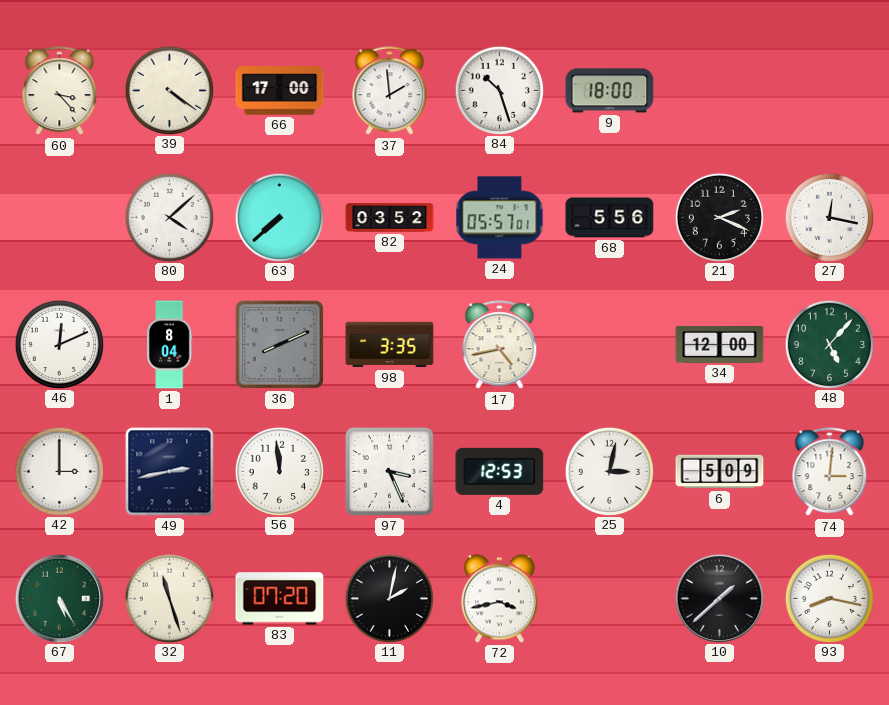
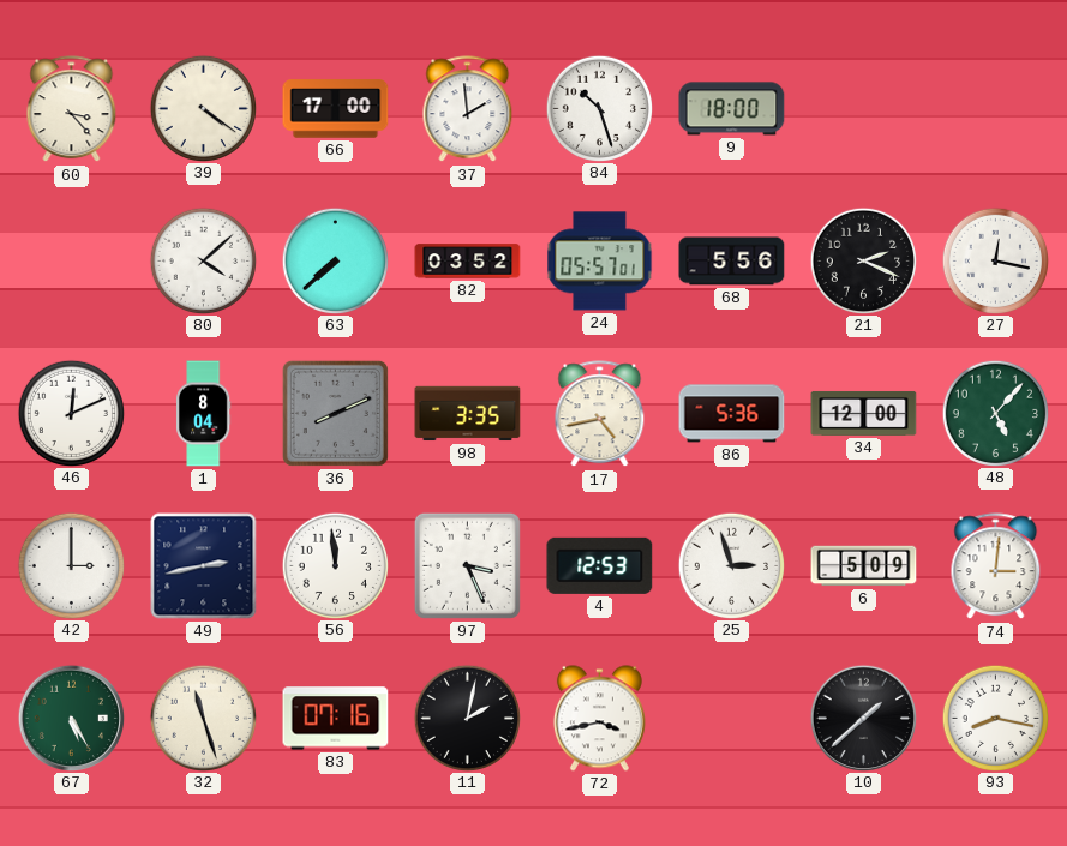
86: none -> 5:36 (732, 414)
25: 3:02 -> 2:57 (731, 565)
83: 07:20 -> 07:16 (336, 719)
